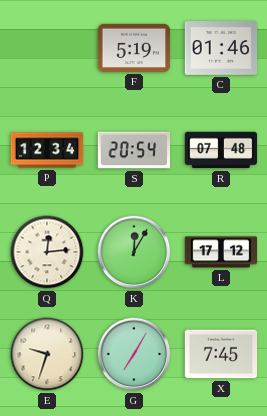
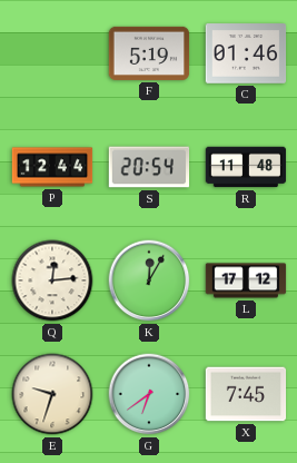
P: 12:34 -> 12:44 (52, 167)
R: 07:48 -> 11:48 (246, 167)
G: 7:05 -> 6:39 (149, 394)
